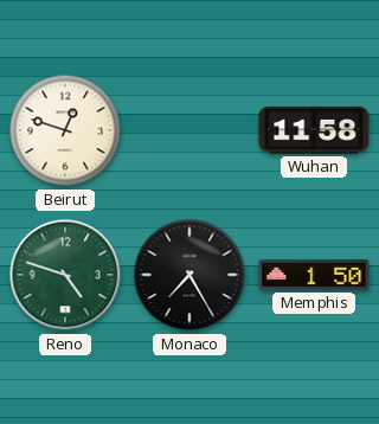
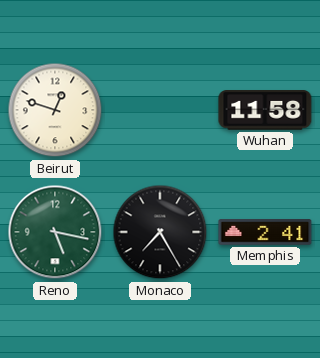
Reno: 4:48 -> 5:17 (55, 232)
Memphis: 1:50 -> 2:41 (265, 232)
